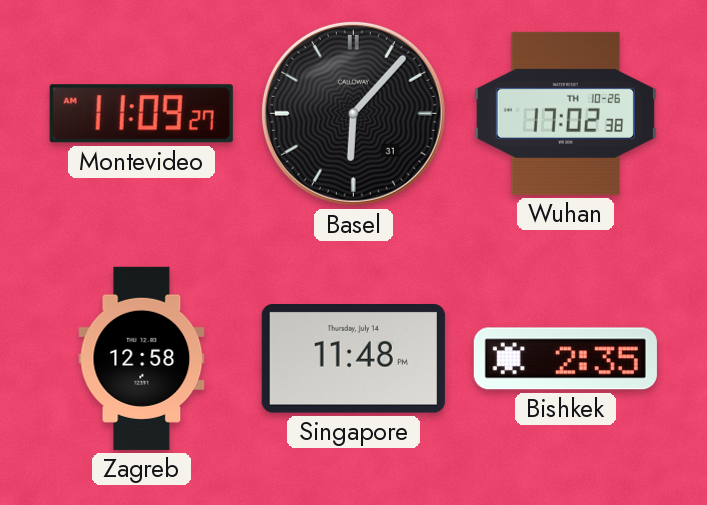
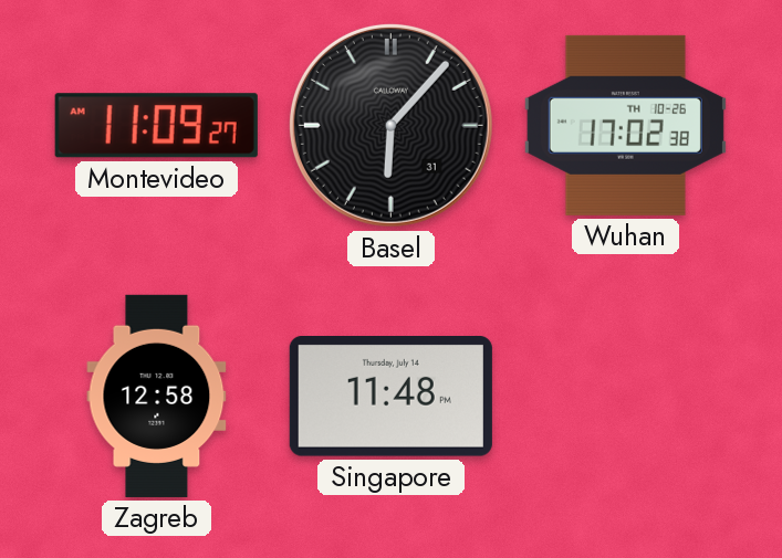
Bishkek: 2:35 -> none (565, 359)
